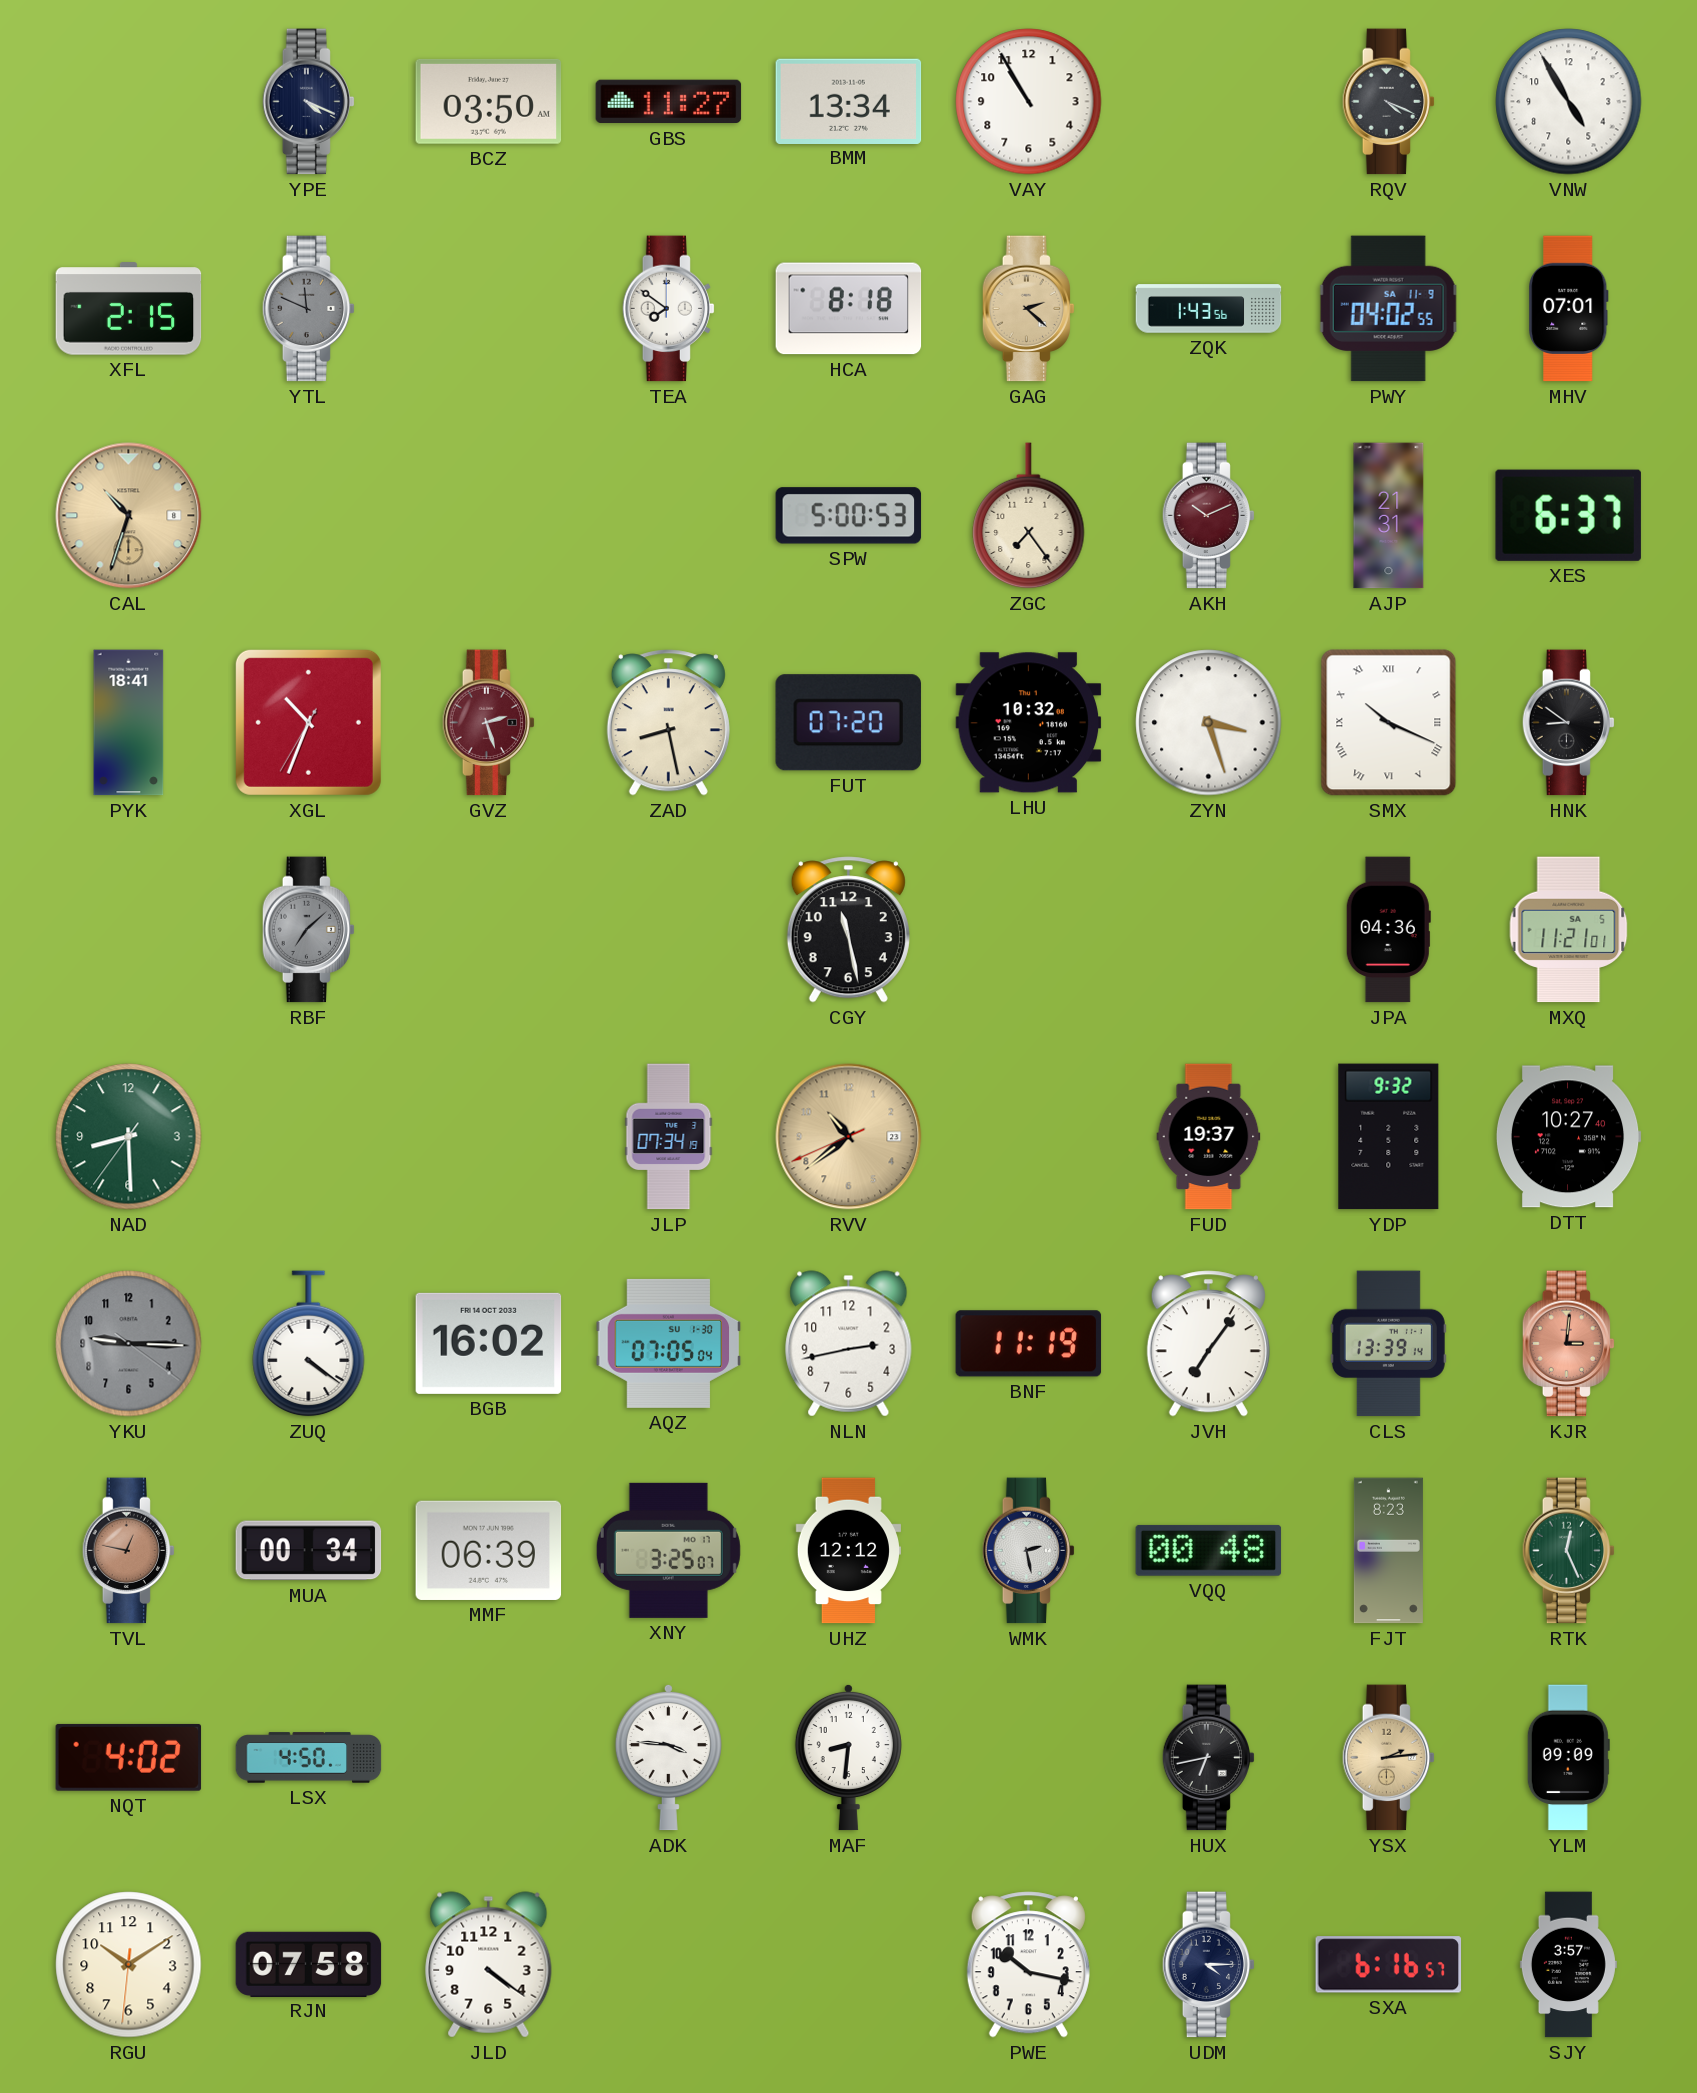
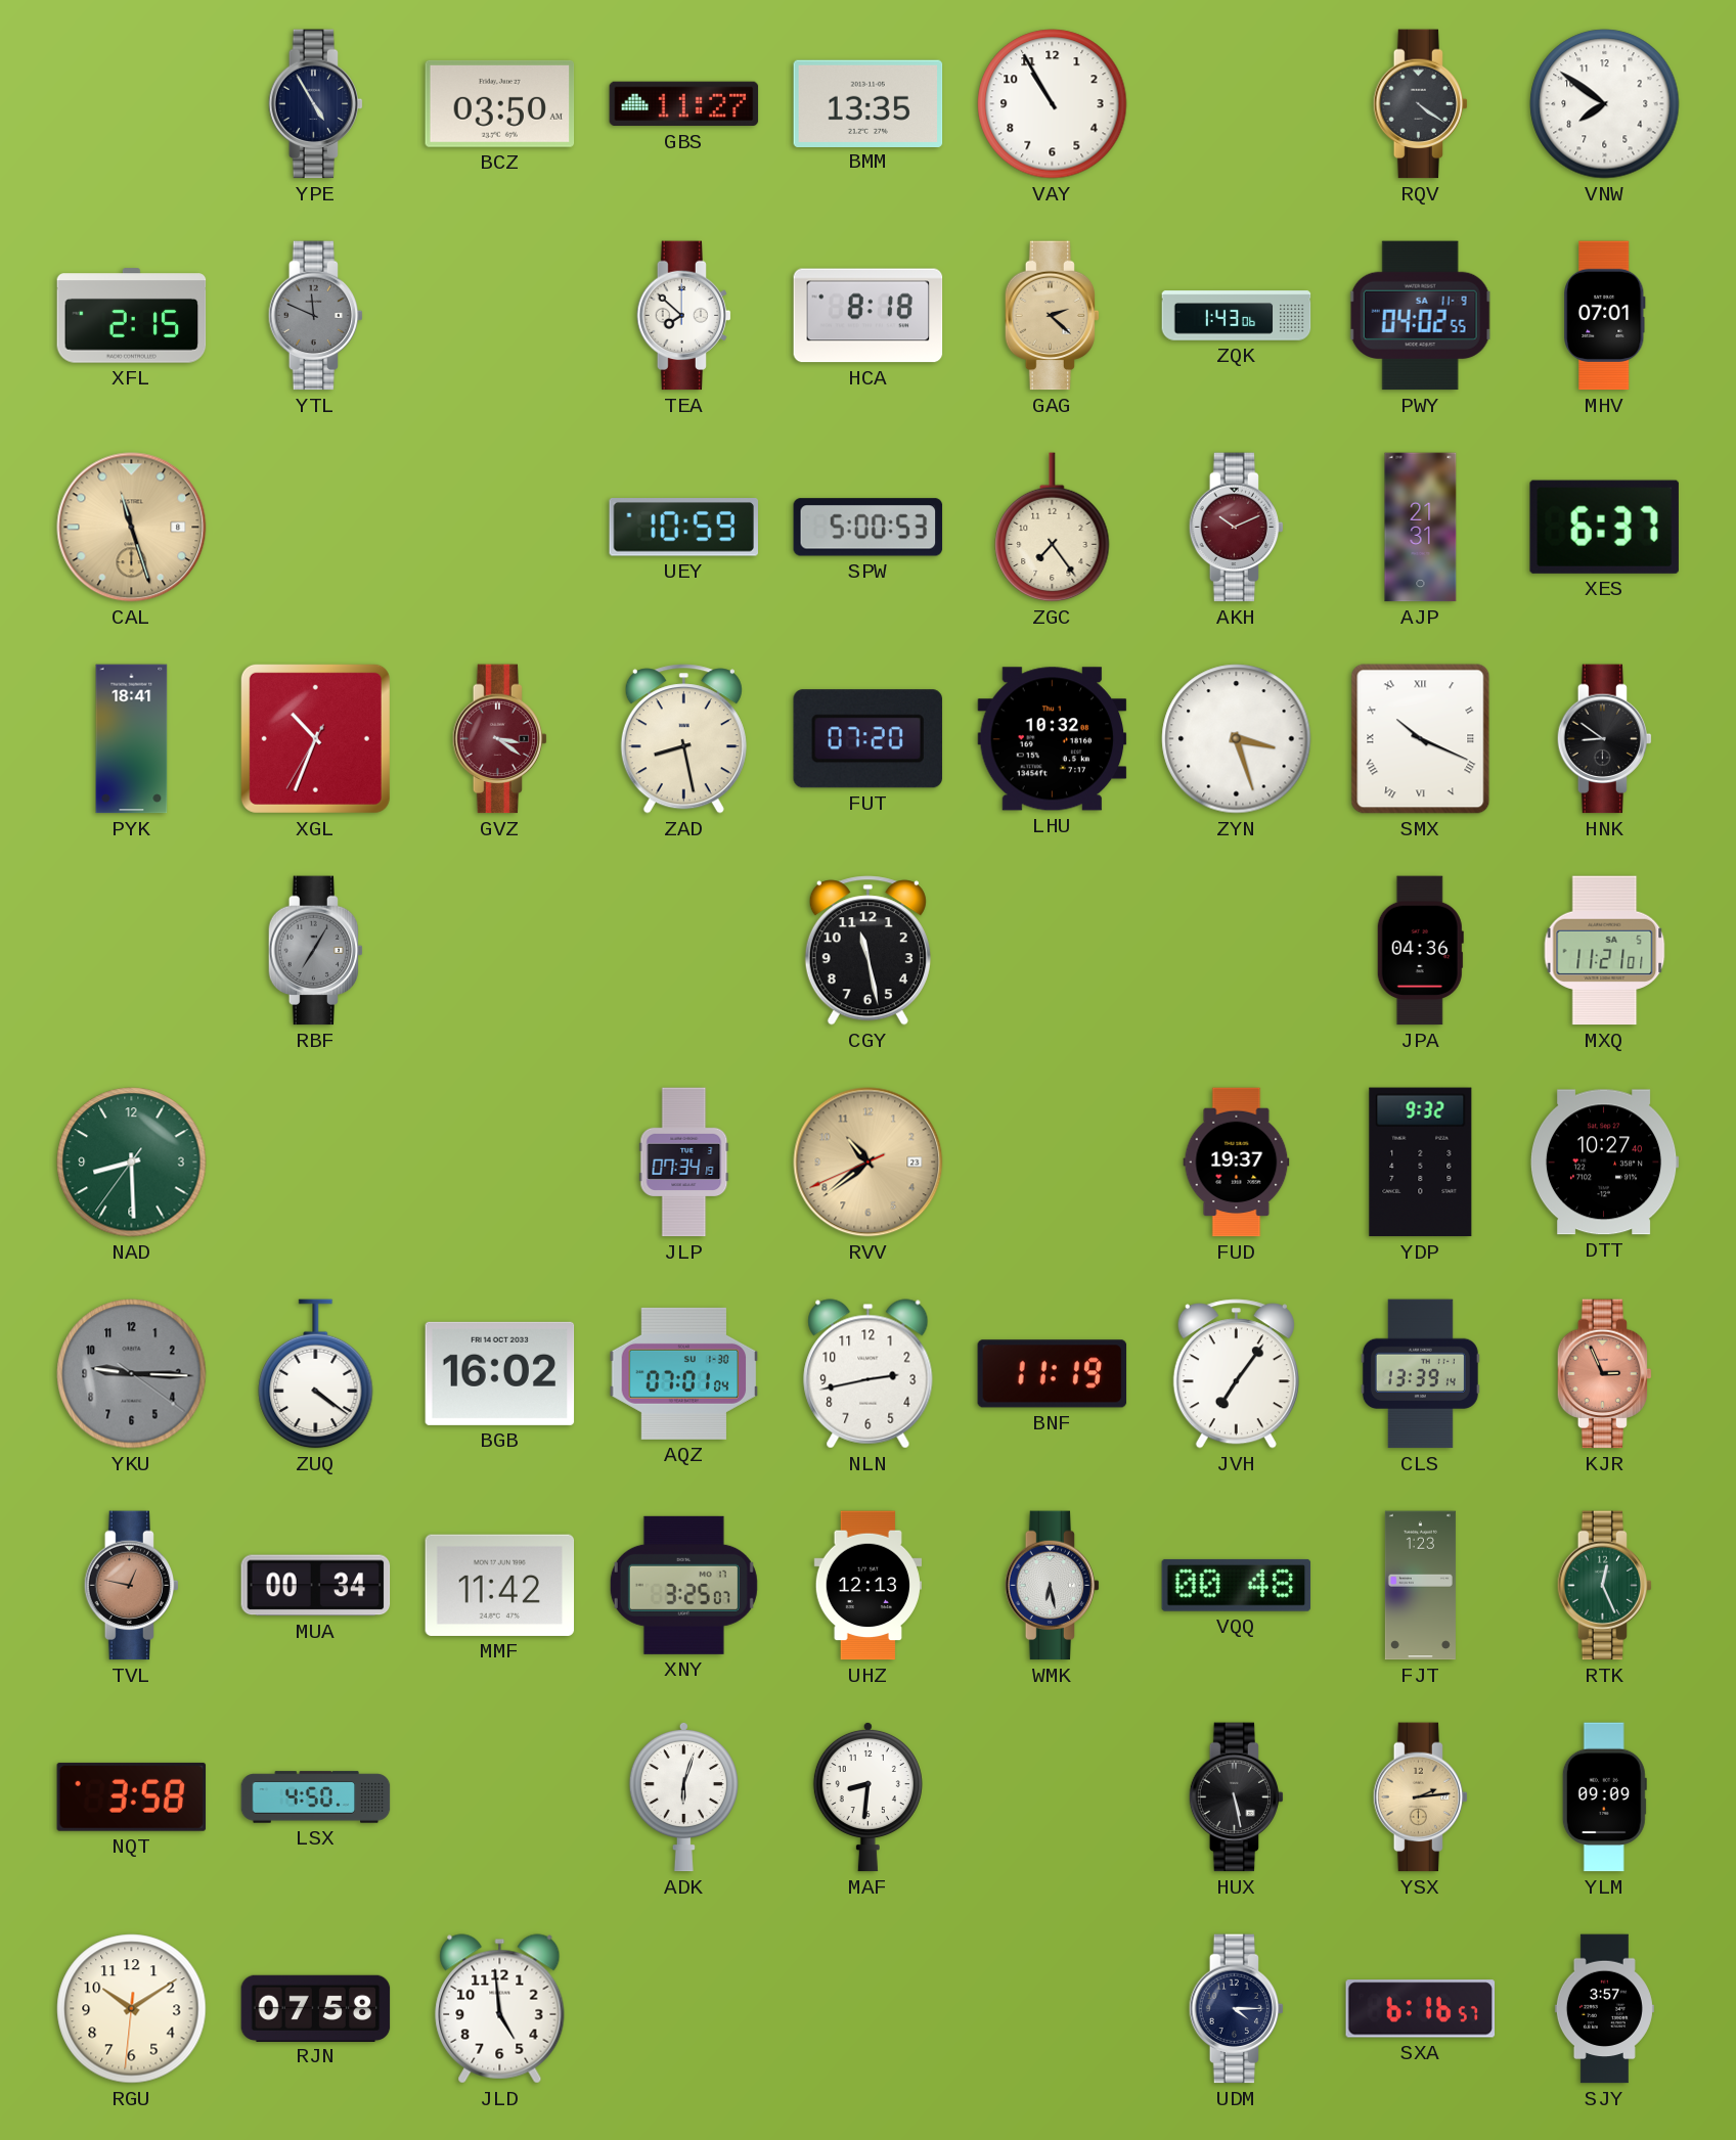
YPE: 4:19 -> 4:55 (316, 104)
BMM: 13:34 -> 13:35 (869, 103)
RQV: 4:19 -> 4:21 (1421, 104)
VNW: 4:55 -> 7:51 (1605, 104)
TEA: 7:51 -> 7:52 (684, 316)
ZQK: 1:43:56 -> 1:43:06 (1237, 316)
CAL: 10:33 -> 11:27 (132, 528)
UEY: none -> 10:59 (683, 528)
GVZ: 2:27 -> 3:21 (500, 739)
RBF: 7:08 -> 7:05 (316, 951)
AQZ: 07:05 -> 07:01 (684, 1373)
KJR: 3:01 -> 2:56 (1605, 1374)
MMF: 06:39 -> 11:42 (500, 1585)
UHZ: 12:12 -> 12:13 (867, 1586)
WMK: 2:28 -> 6:28 (1053, 1586)
FJT: 8:23 -> 1:23 (1420, 1586)
NQT: 4:02 -> 3:58 (132, 1796)
ADK: 3:46 -> 6:03 (683, 1796)
HUX: 6:43 -> 5:28 (1237, 1797)
JLD: 4:21 -> 4:59 (500, 2009)
PWE: 10:17 -> none (1028, 1965)
